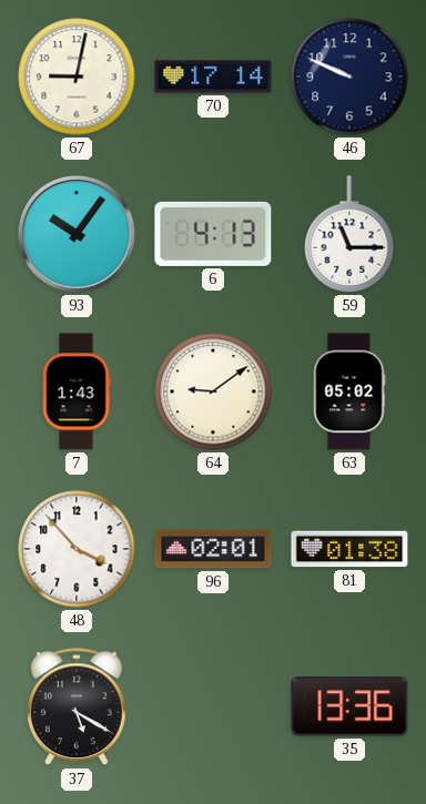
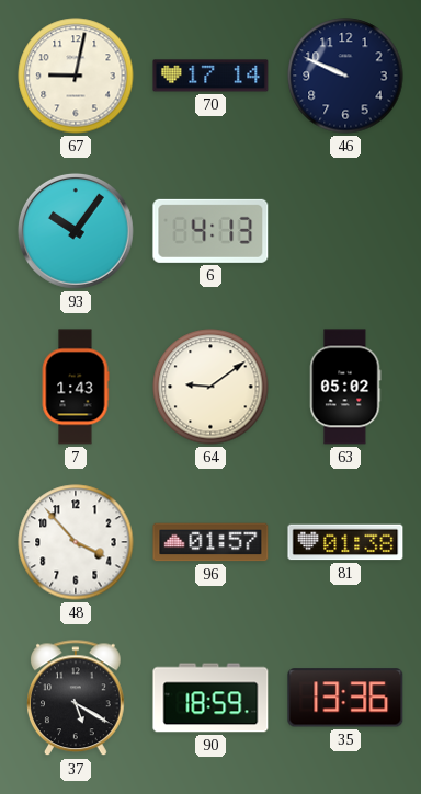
59: 11:15 -> none (349, 234)
96: 02:01 -> 01:57 (210, 542)
90: none -> 18:59 (210, 698)
